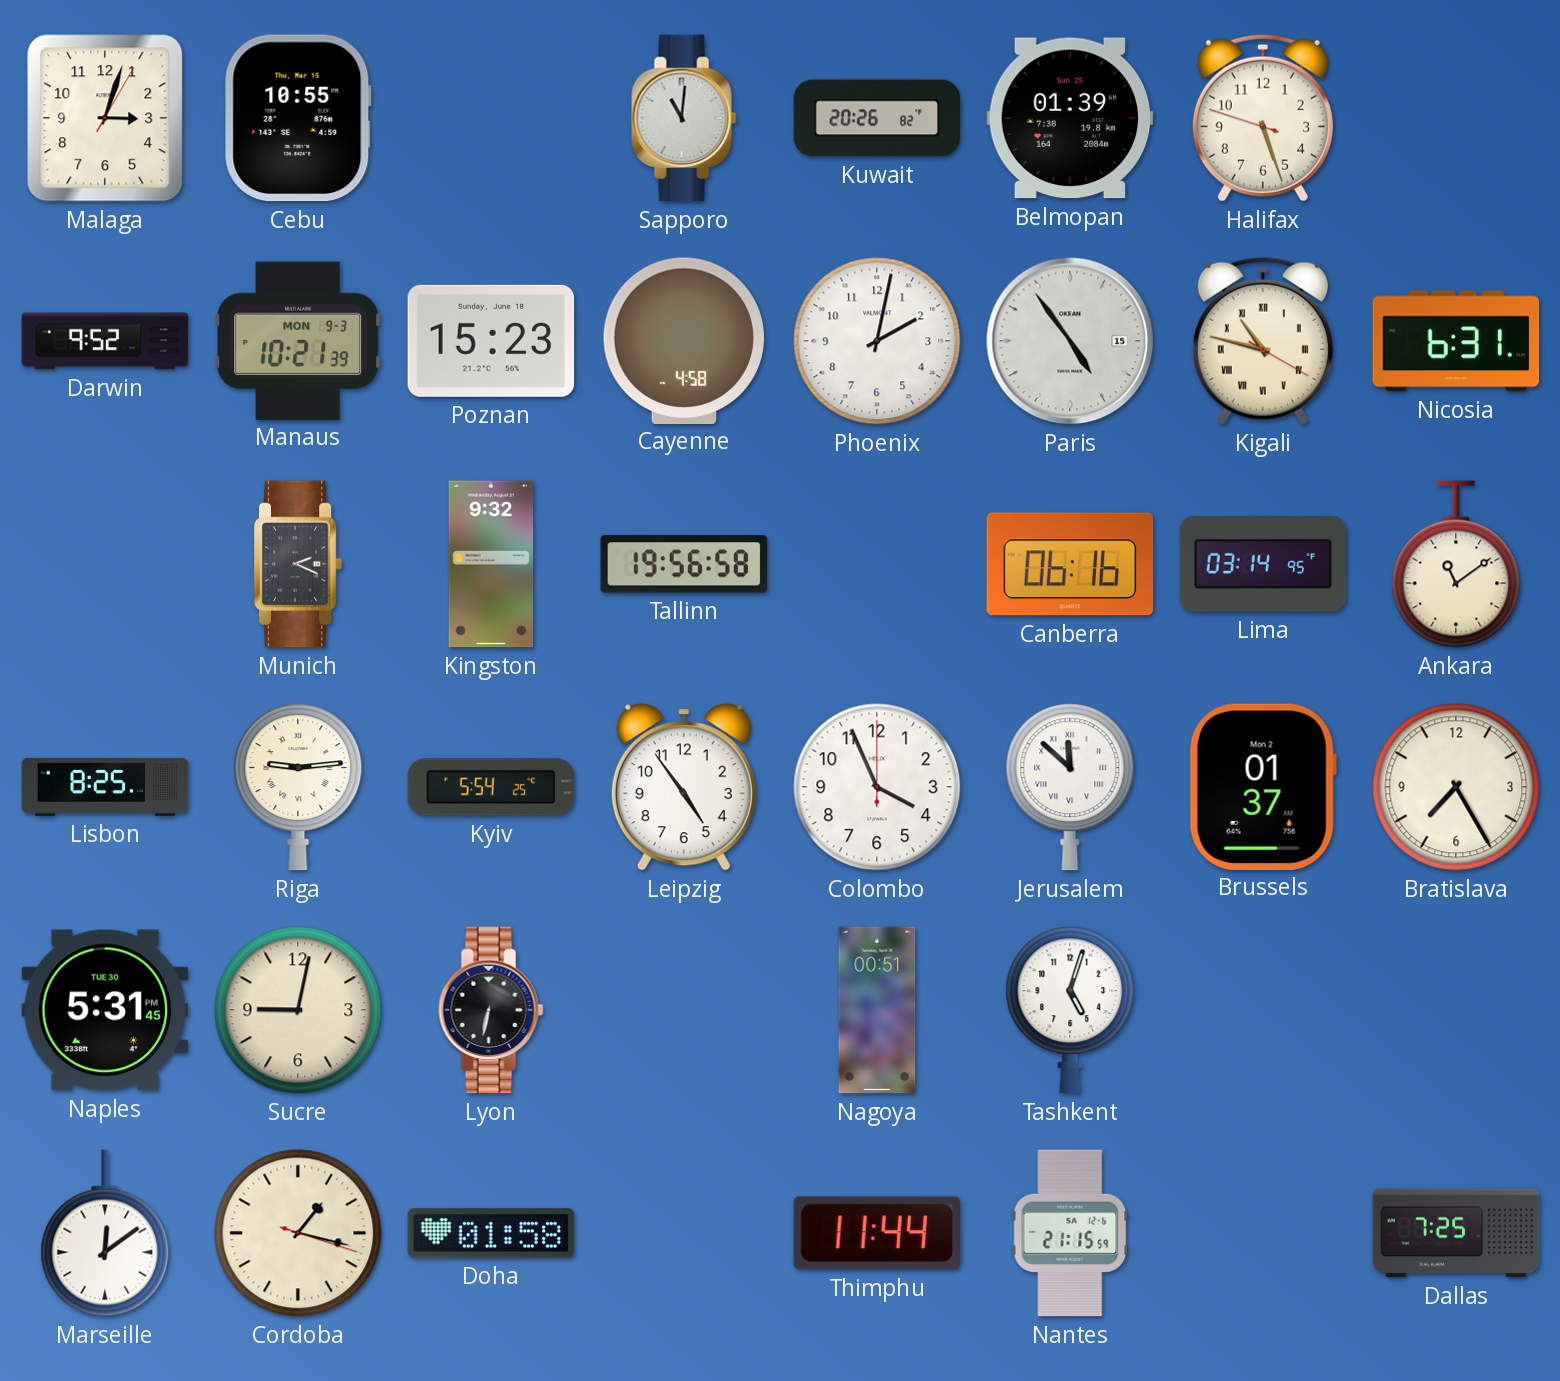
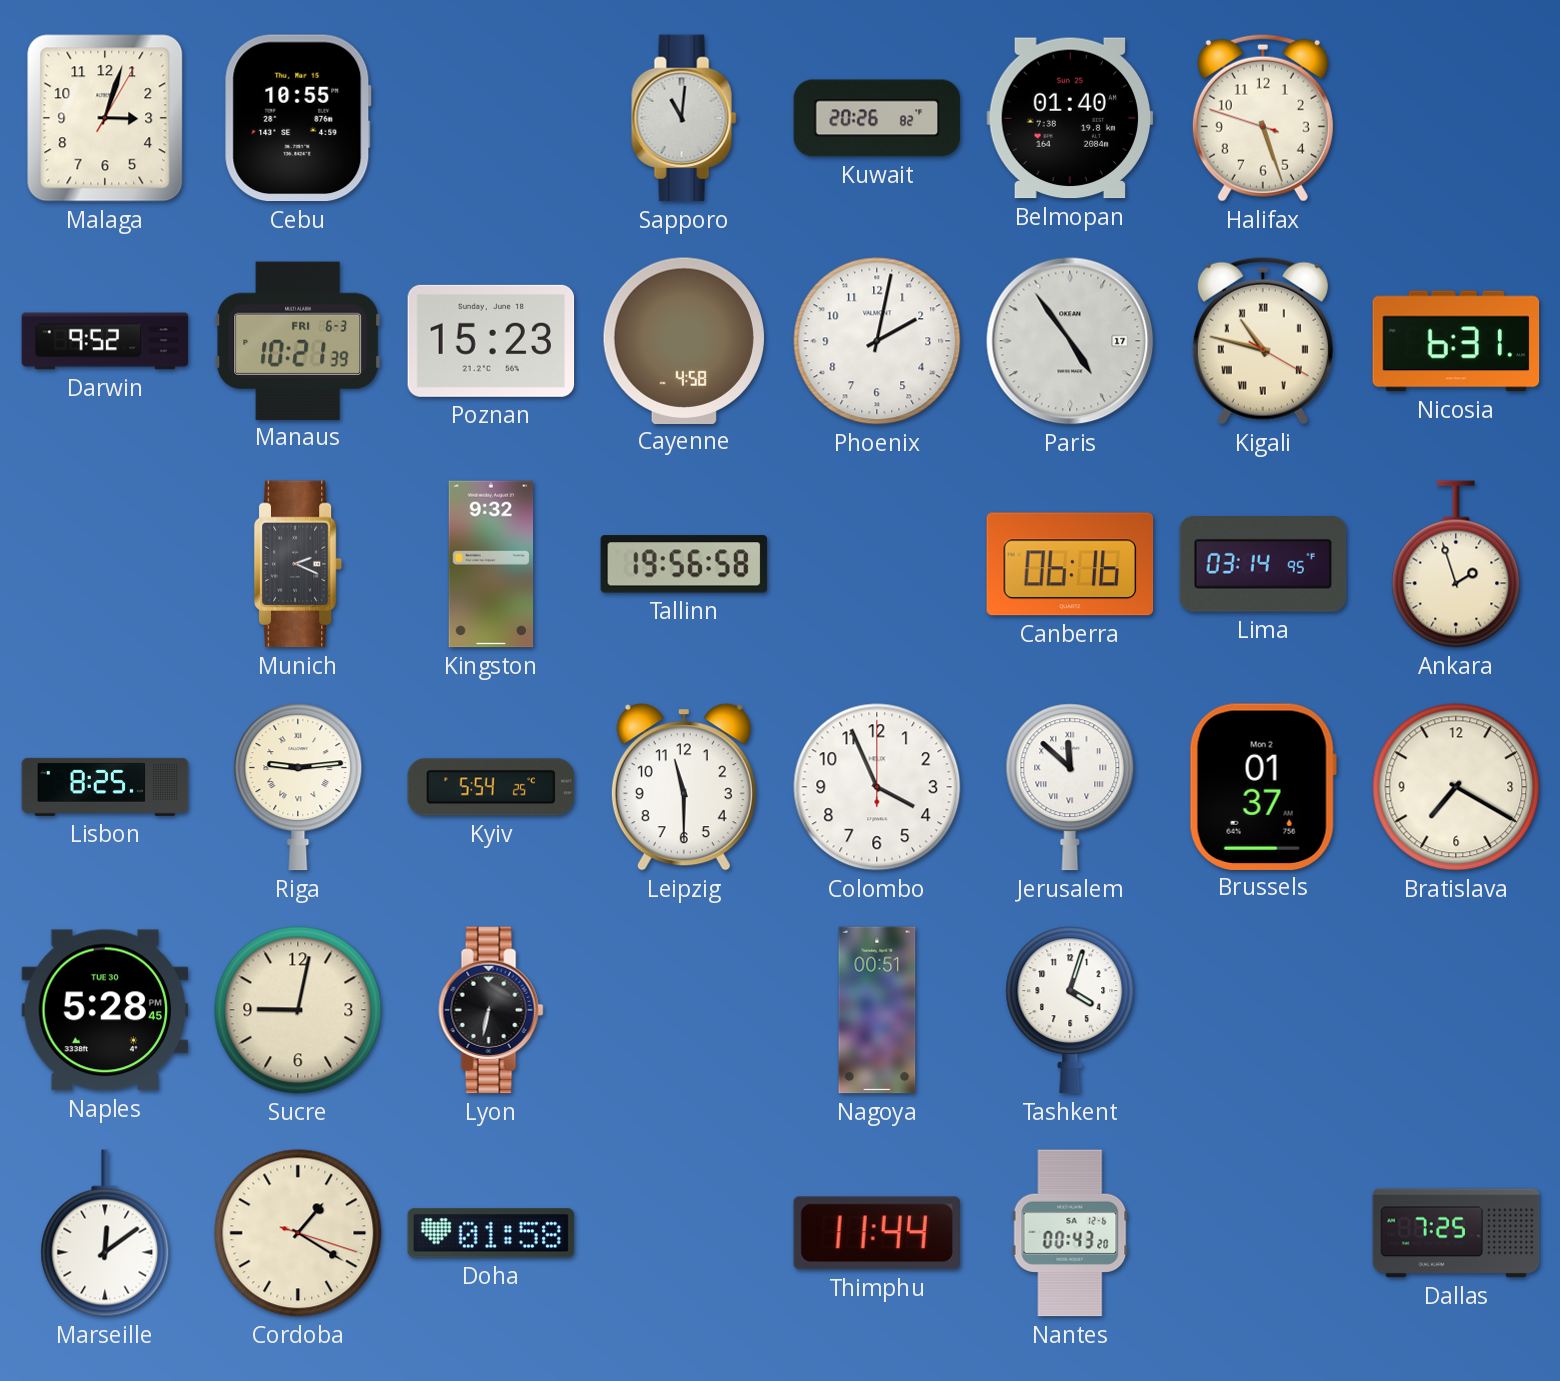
Belmopan: 01:39 -> 01:40 (1070, 118)
Manaus date: MON 9-3 -> FRI 6-3 (298, 340)
Paris date: 15 -> 17 (1070, 341)
Ankara: 11:09 -> 1:57 (1456, 564)
Leipzig: 4:54 -> 11:30 (684, 787)
Bratislava: 7:25 -> 7:20 (1456, 787)
Naples: 5:31 -> 5:28 (105, 1010)
Tashkent: 5:03 -> 4:03 (1070, 1010)
Cordoba: 1:17 -> 1:20 (298, 1233)
Nantes: 21:15 -> 00:43 (1070, 1233)
